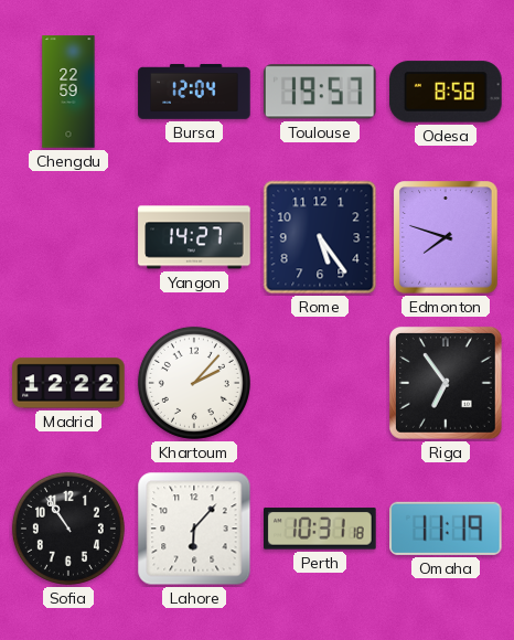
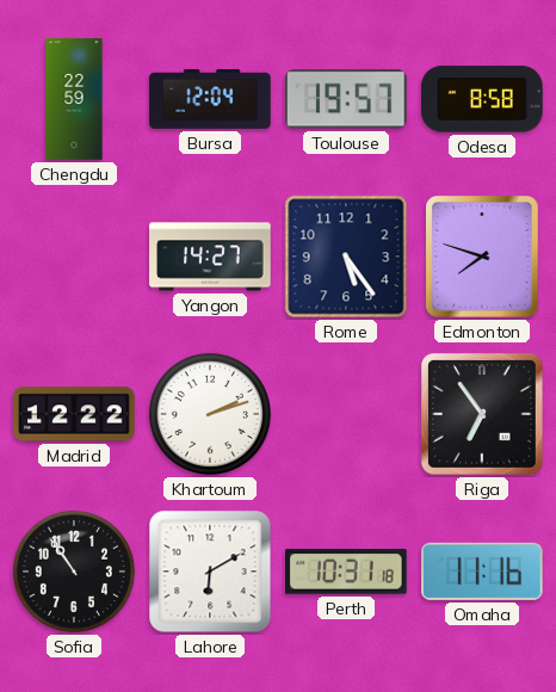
Khartoum: 2:07 -> 2:12 (210, 414)
Lahore: 6:07 -> 6:10 (210, 571)
Omaha: 11:19 -> 11:16 (483, 571)
